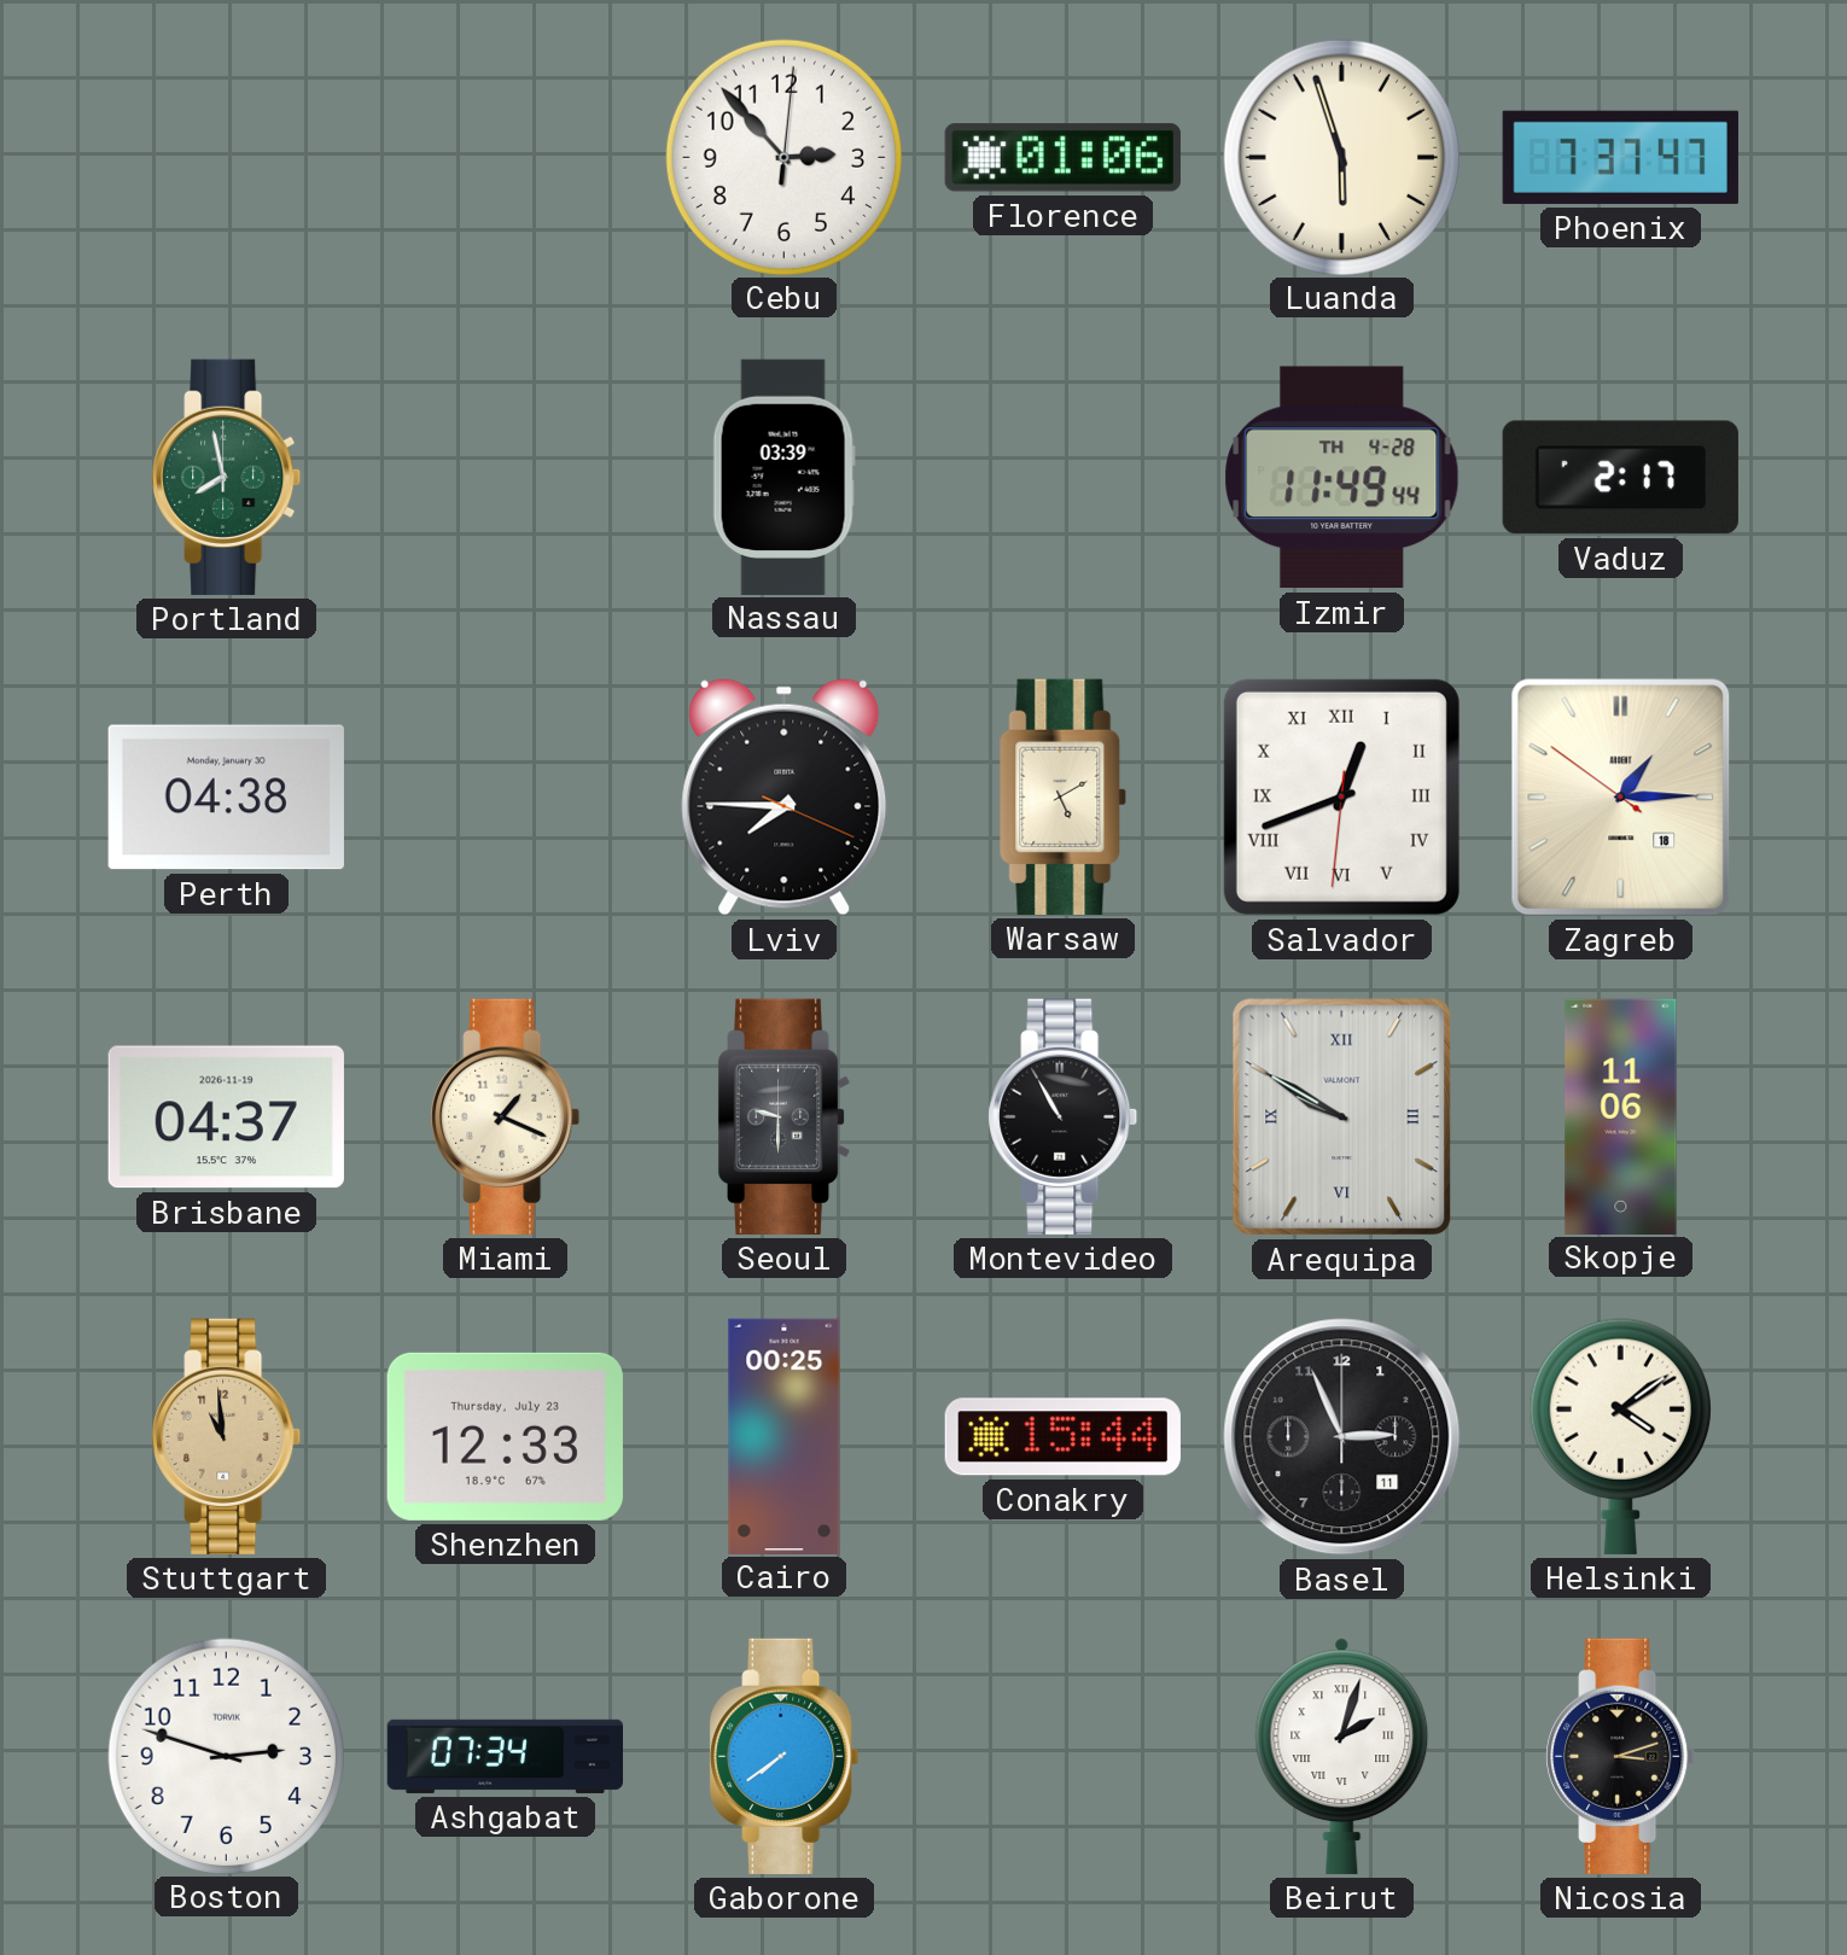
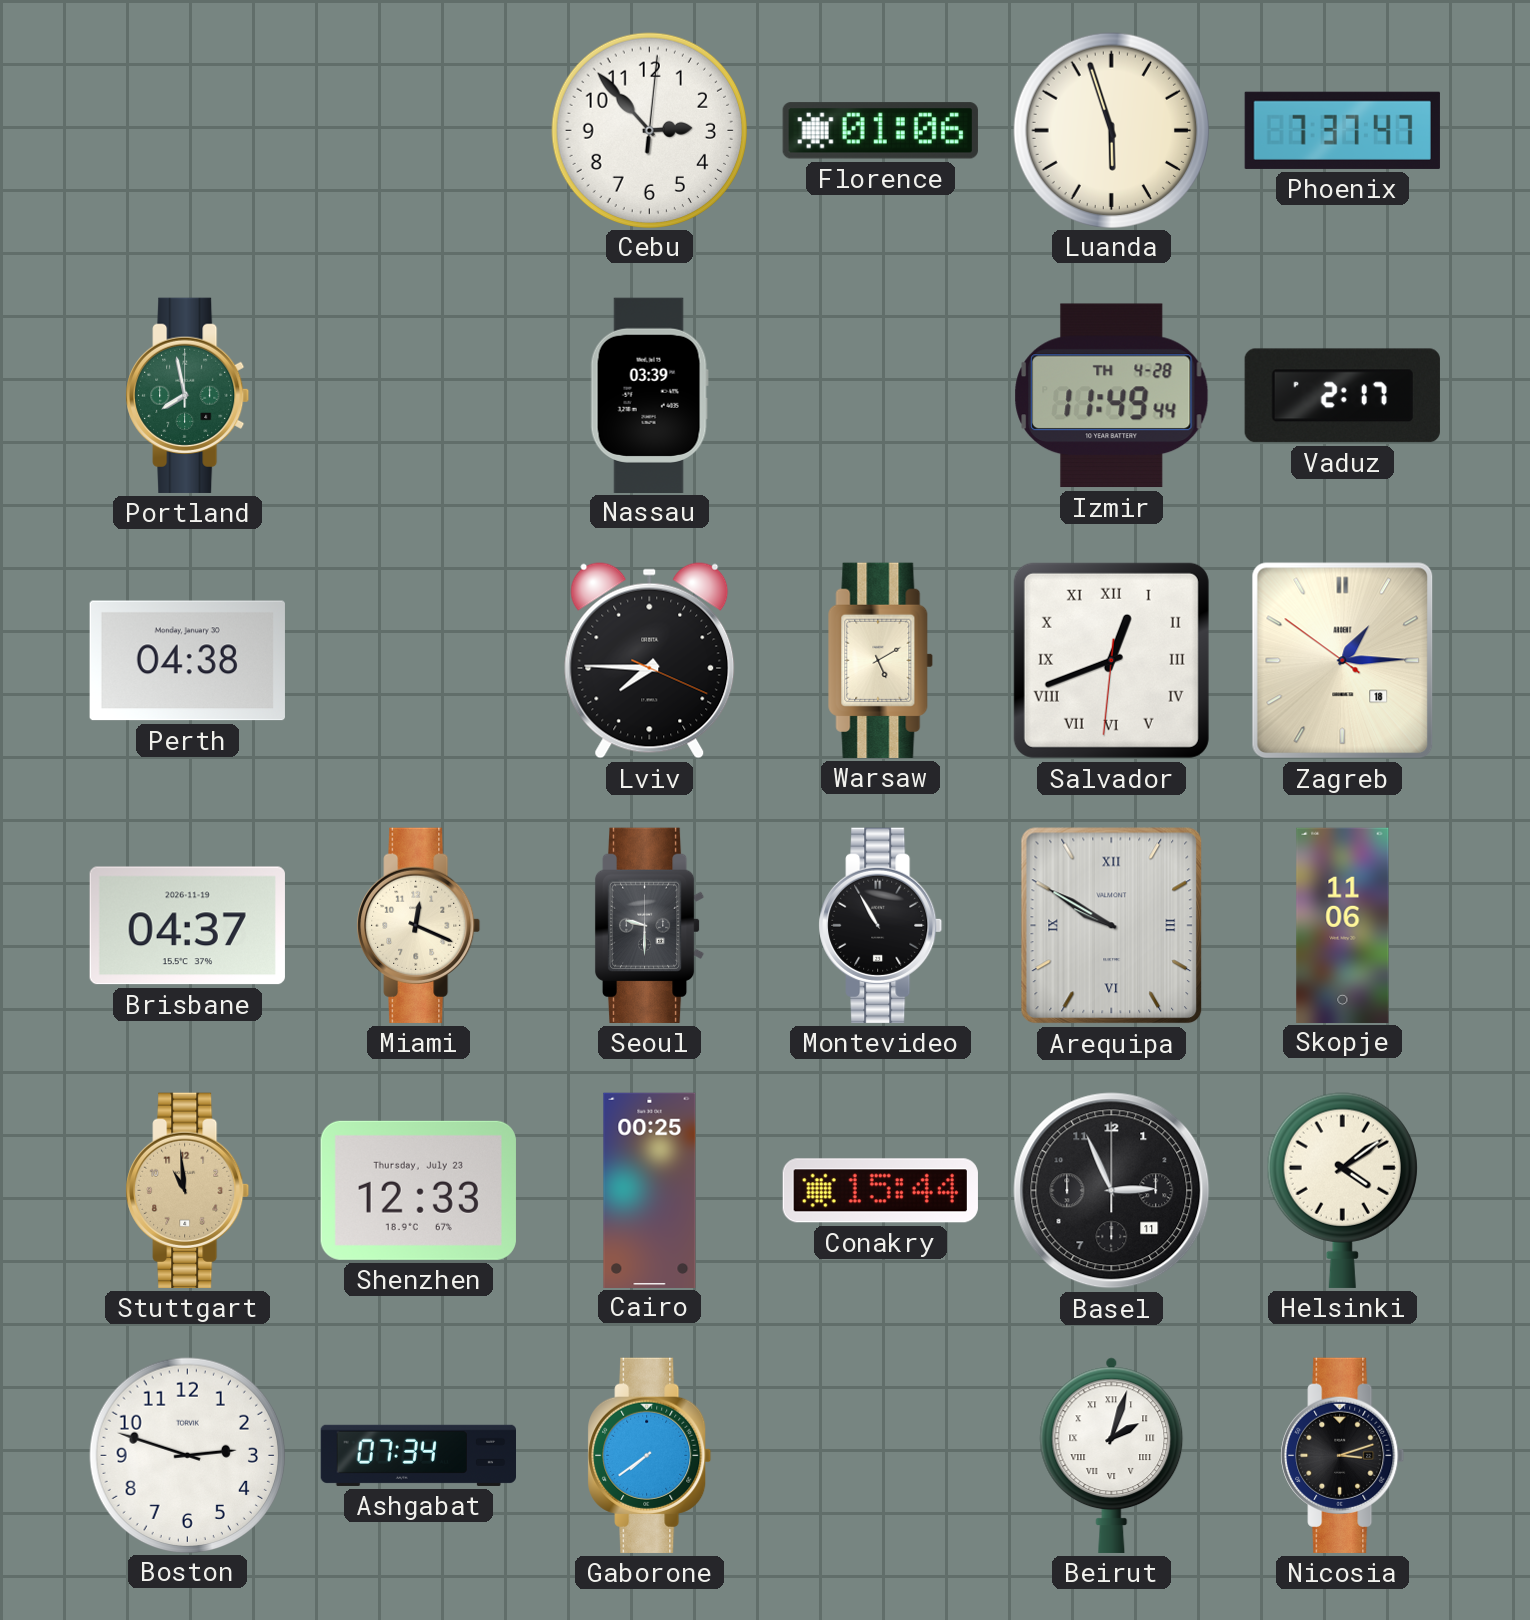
Miami: 1:19 -> 12:19 (419, 925)
